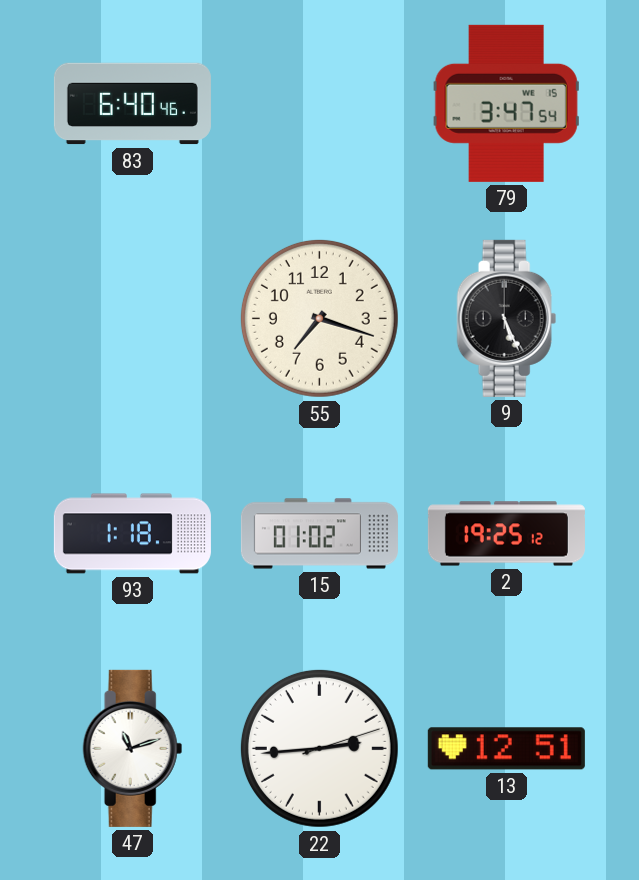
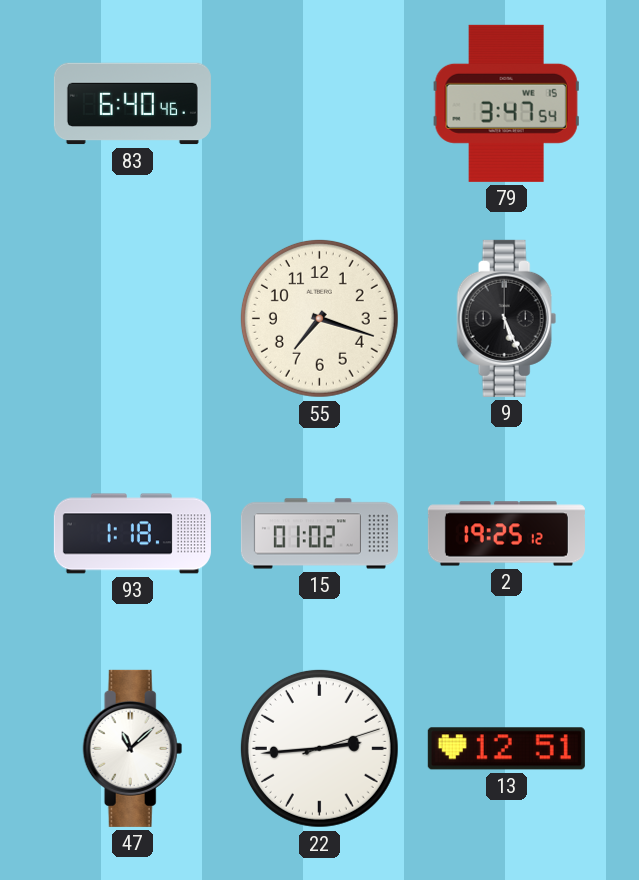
47: 11:12 -> 11:08 (133, 748)
